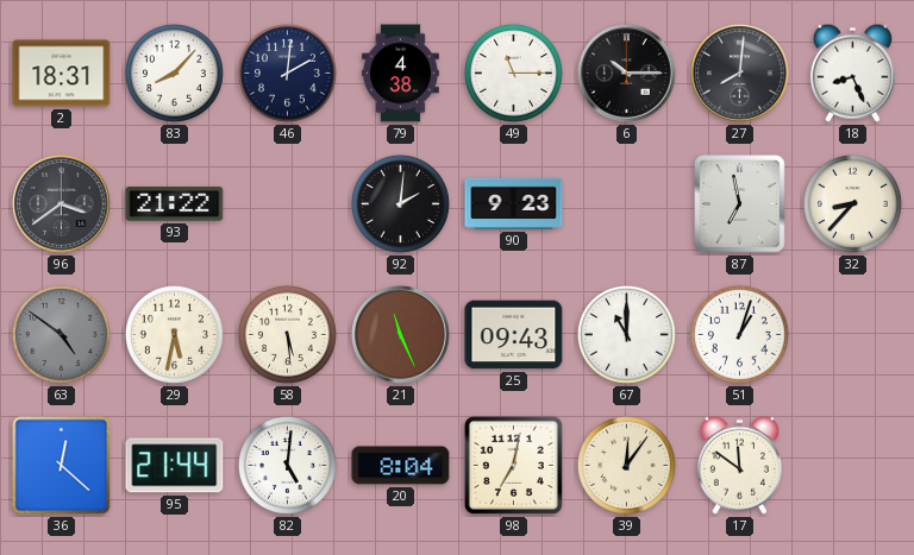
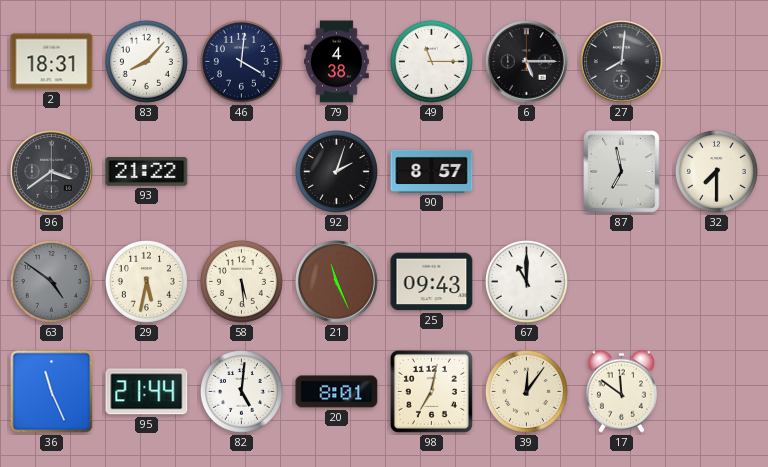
46: 2:01 -> 4:01 (241, 61)
6: 10:15 -> 5:15 (527, 62)
18: 8:26 -> none (852, 72)
92: 2:01 -> 2:03 (336, 171)
90: 9:23 -> 8:57 (432, 171)
32: 8:37 -> 7:30 (716, 171)
51: 1:03 -> none (739, 334)
36: 12:22 -> 11:26 (52, 392)
20: 8:04 -> 8:01 (337, 392)
